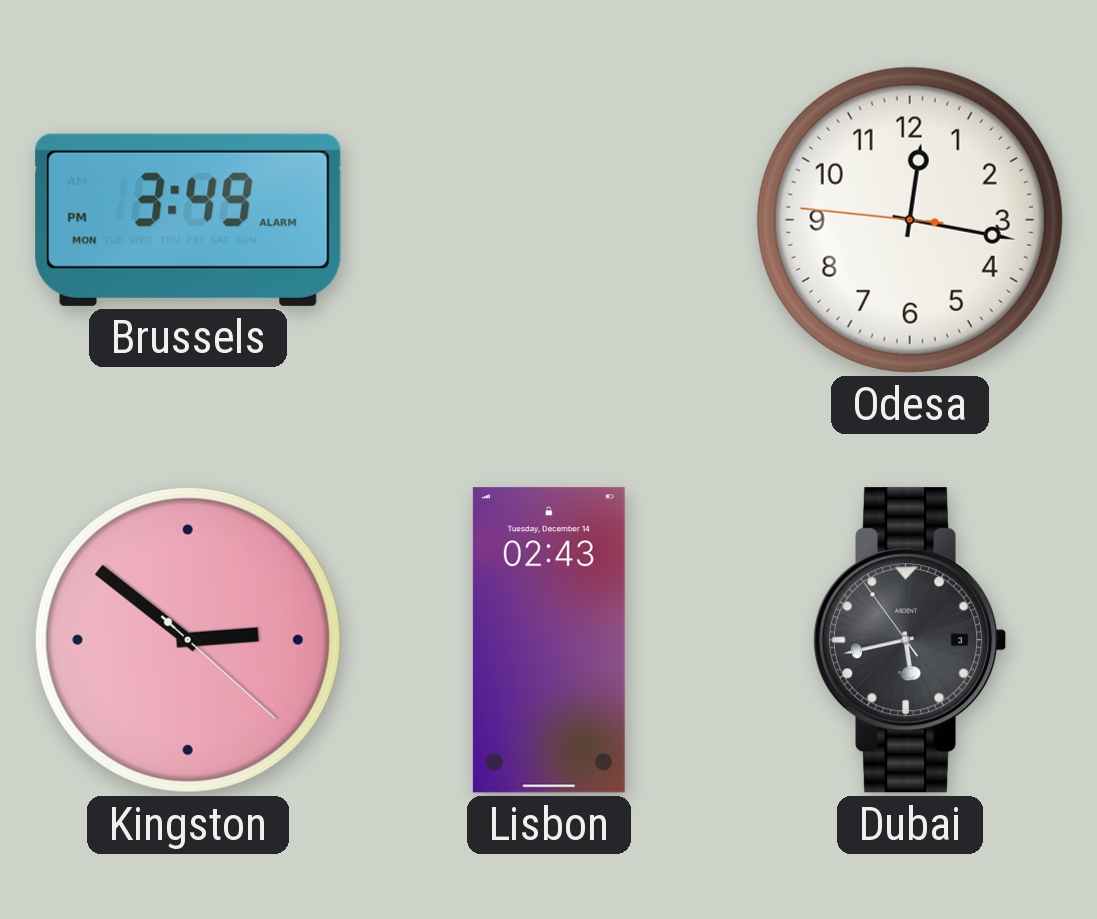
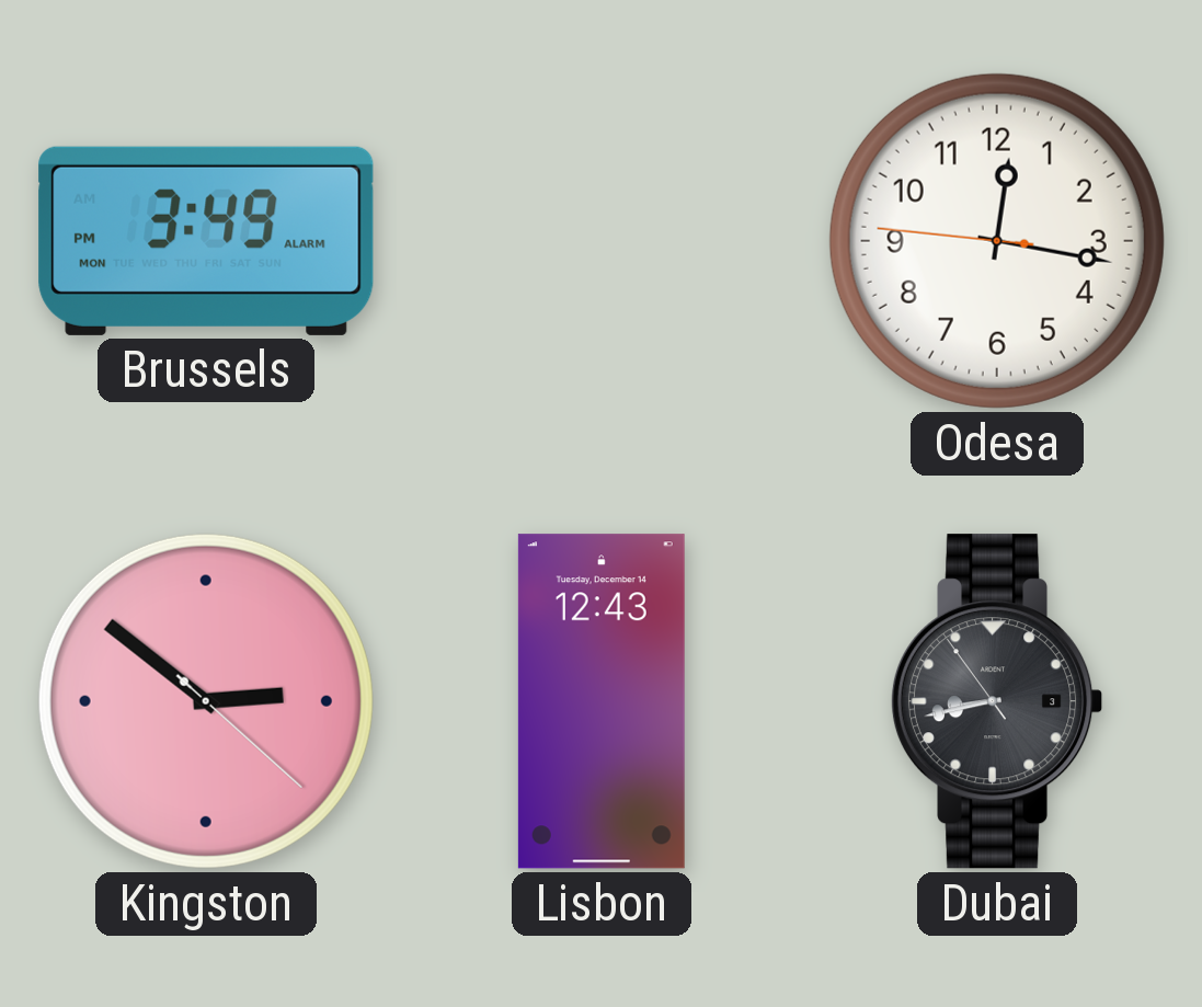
Lisbon: 02:43 -> 12:43 (602, 701)
Dubai: 5:42 -> 8:42 (997, 701)
